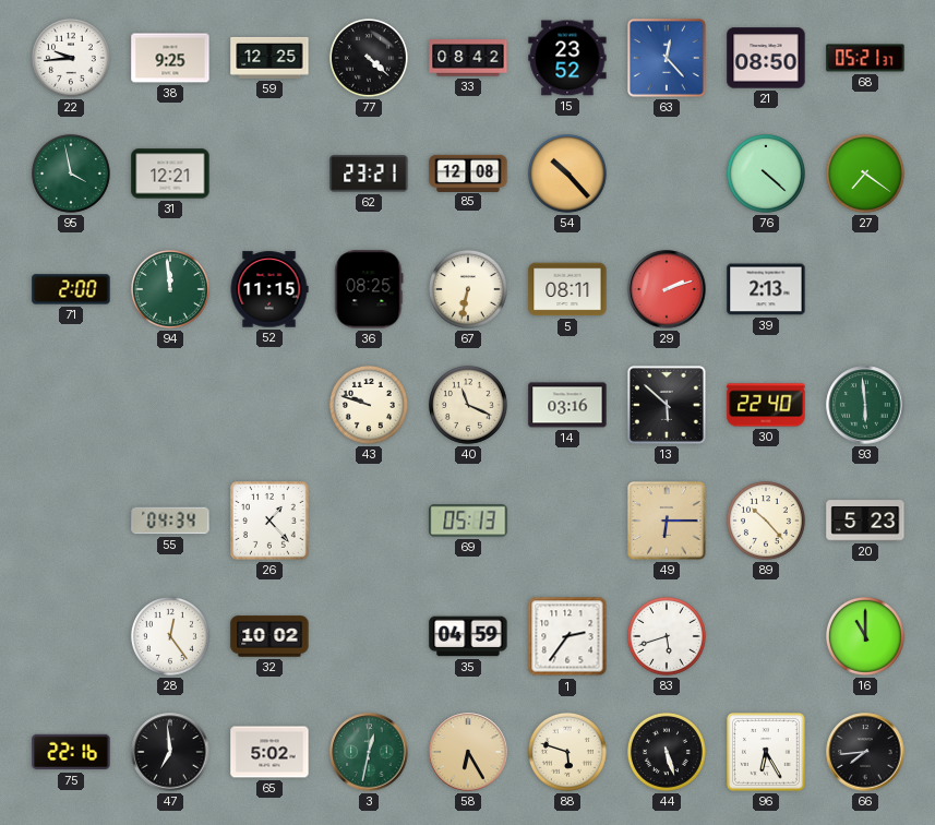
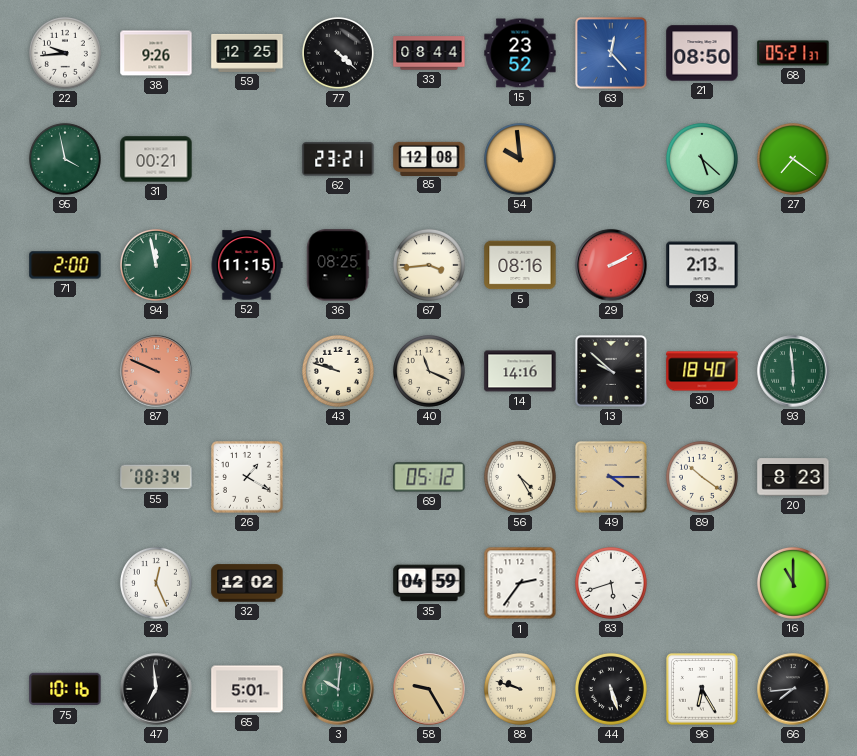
38: 9:25 -> 9:26 (156, 53)
33: 08:42 -> 08:44 (429, 53)
31: 12:21 -> 00:21 (156, 159)
54: 10:23 -> 9:59 (520, 159)
76: 4:22 -> 5:22 (702, 159)
94: 11:59 -> 11:58 (156, 265)
67: 6:32 -> 3:44 (429, 265)
5: 08:11 -> 08:16 (520, 265)
29: 2:12 -> 2:10 (611, 265)
87: none -> 9:49 (156, 371)
14: 03:16 -> 14:16 (520, 371)
13: 5:52 -> 9:52 (611, 371)
30: 22:40 -> 18:40 (702, 371)
55: 04:34 -> 08:34 (156, 477)
26: 1:23 -> 1:20 (248, 478)
69: 05:13 -> 05:12 (429, 477)
56: none -> 4:25 (520, 477)
49: 6:15 -> 4:15 (611, 477)
89: 10:23 -> 10:21 (702, 477)
20: 5:23 -> 8:23 (793, 477)
28: 12:24 -> 12:26 (156, 583)
32: 10:02 -> 12:02 (247, 583)
75: 22:16 -> 10:16 (65, 689)
65: 5:02 -> 5:01 (247, 689)
3: 12:32 -> 10:01 (338, 689)
58: 6:25 -> 9:25 (429, 689)
88: 5:48 -> 9:48 (520, 689)
